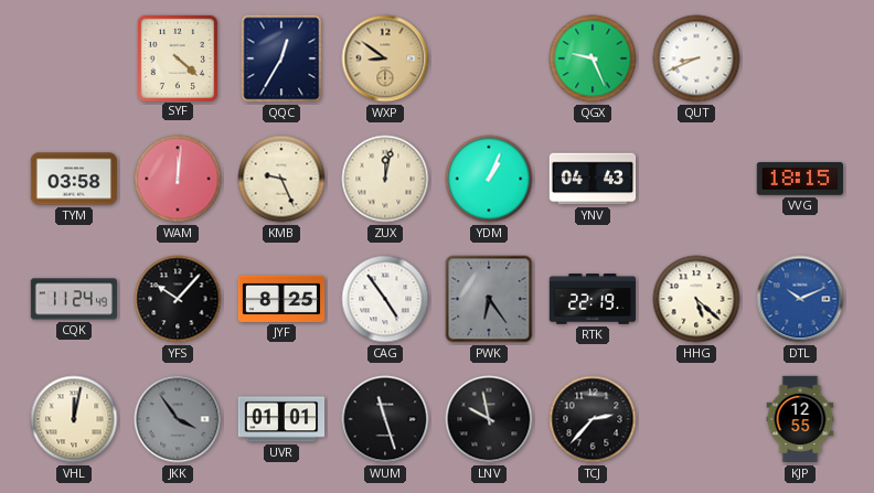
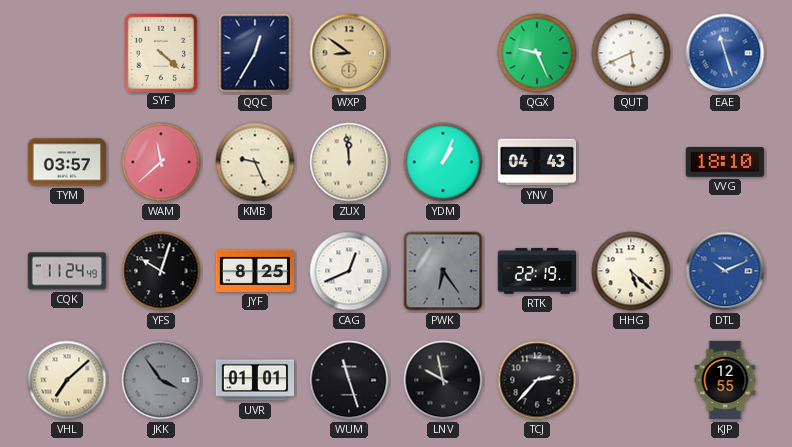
QUT: 8:41 -> 5:41 (631, 53)
EAE: none -> 11:27 (725, 53)
TYM: 03:58 -> 03:57 (67, 162)
WAM: 12:01 -> 11:38 (161, 162)
ZUX: 12:02 -> 11:59 (349, 162)
VVG: 18:15 -> 18:10 (724, 163)
YFS: 10:07 -> 10:03 (161, 271)
CAG: 4:54 -> 12:41 (349, 271)
VHL: 12:02 -> 7:08 (67, 380)
